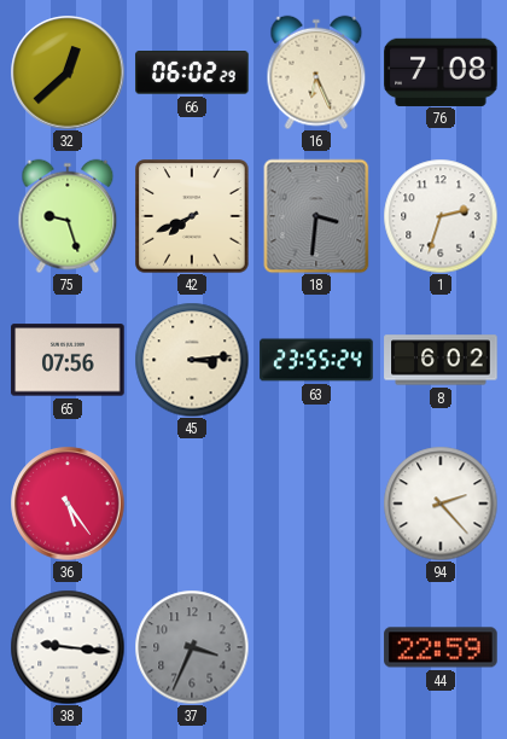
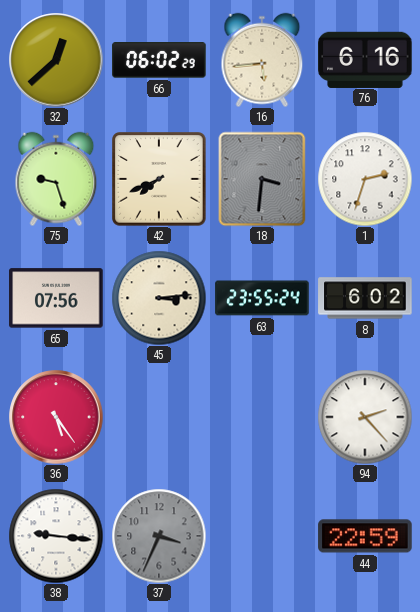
16: 6:26 -> 5:44 (262, 60)
76: 7:08 -> 6:16 (365, 59)
